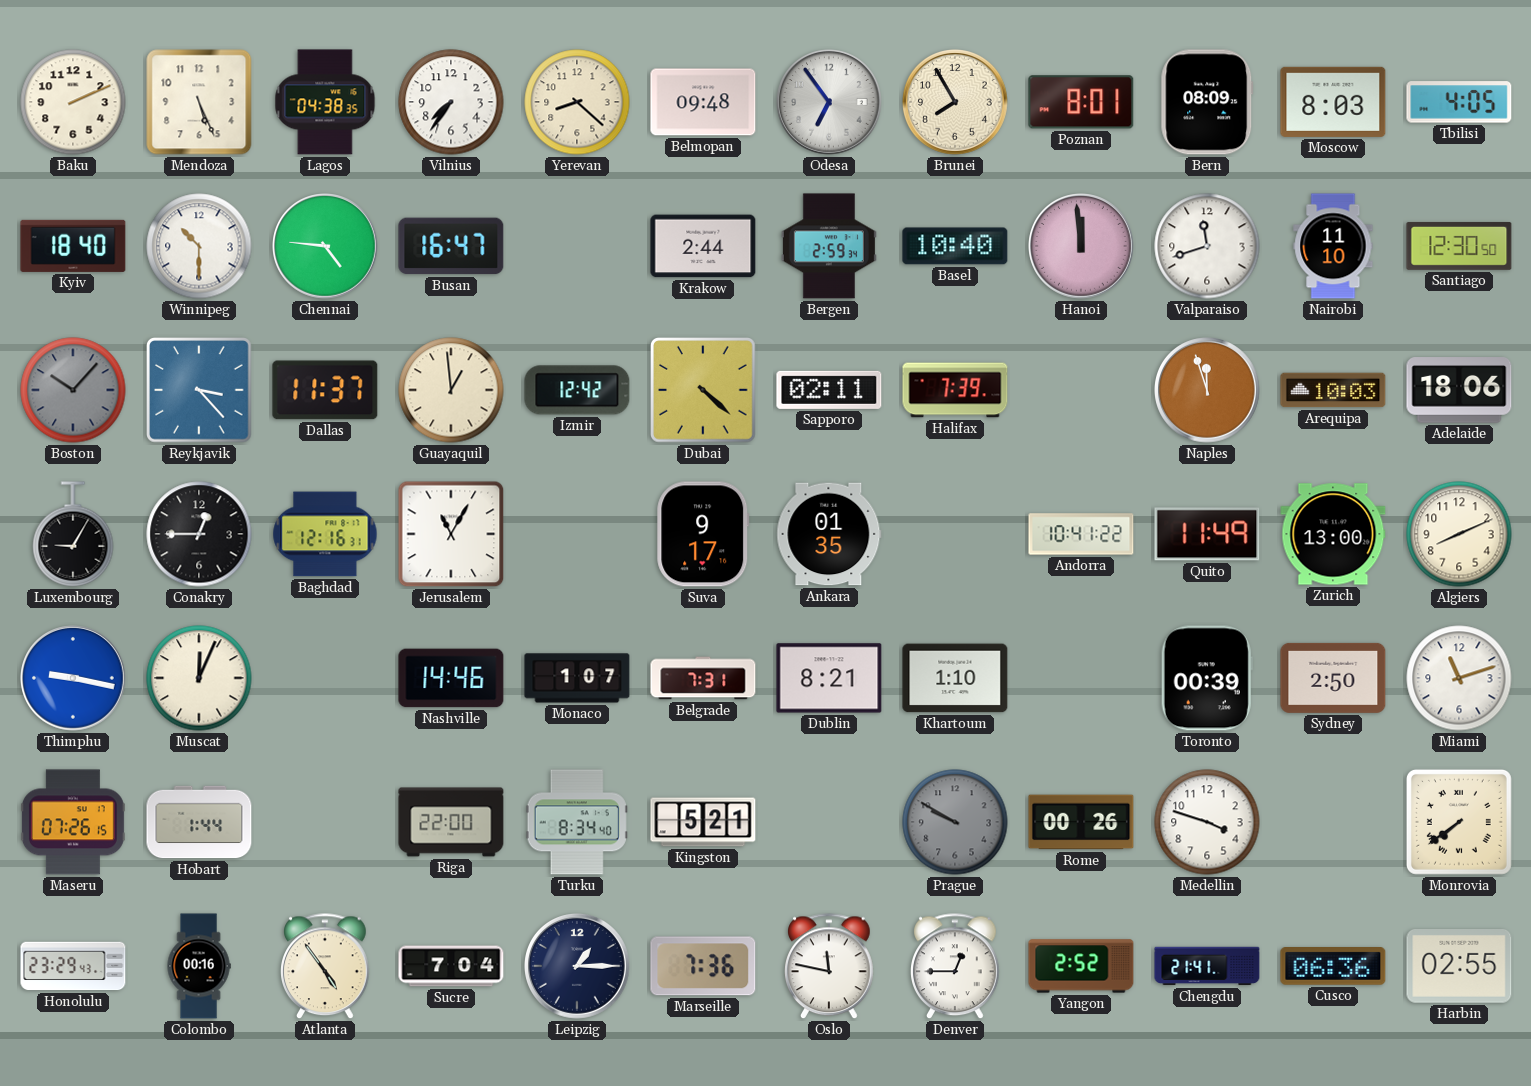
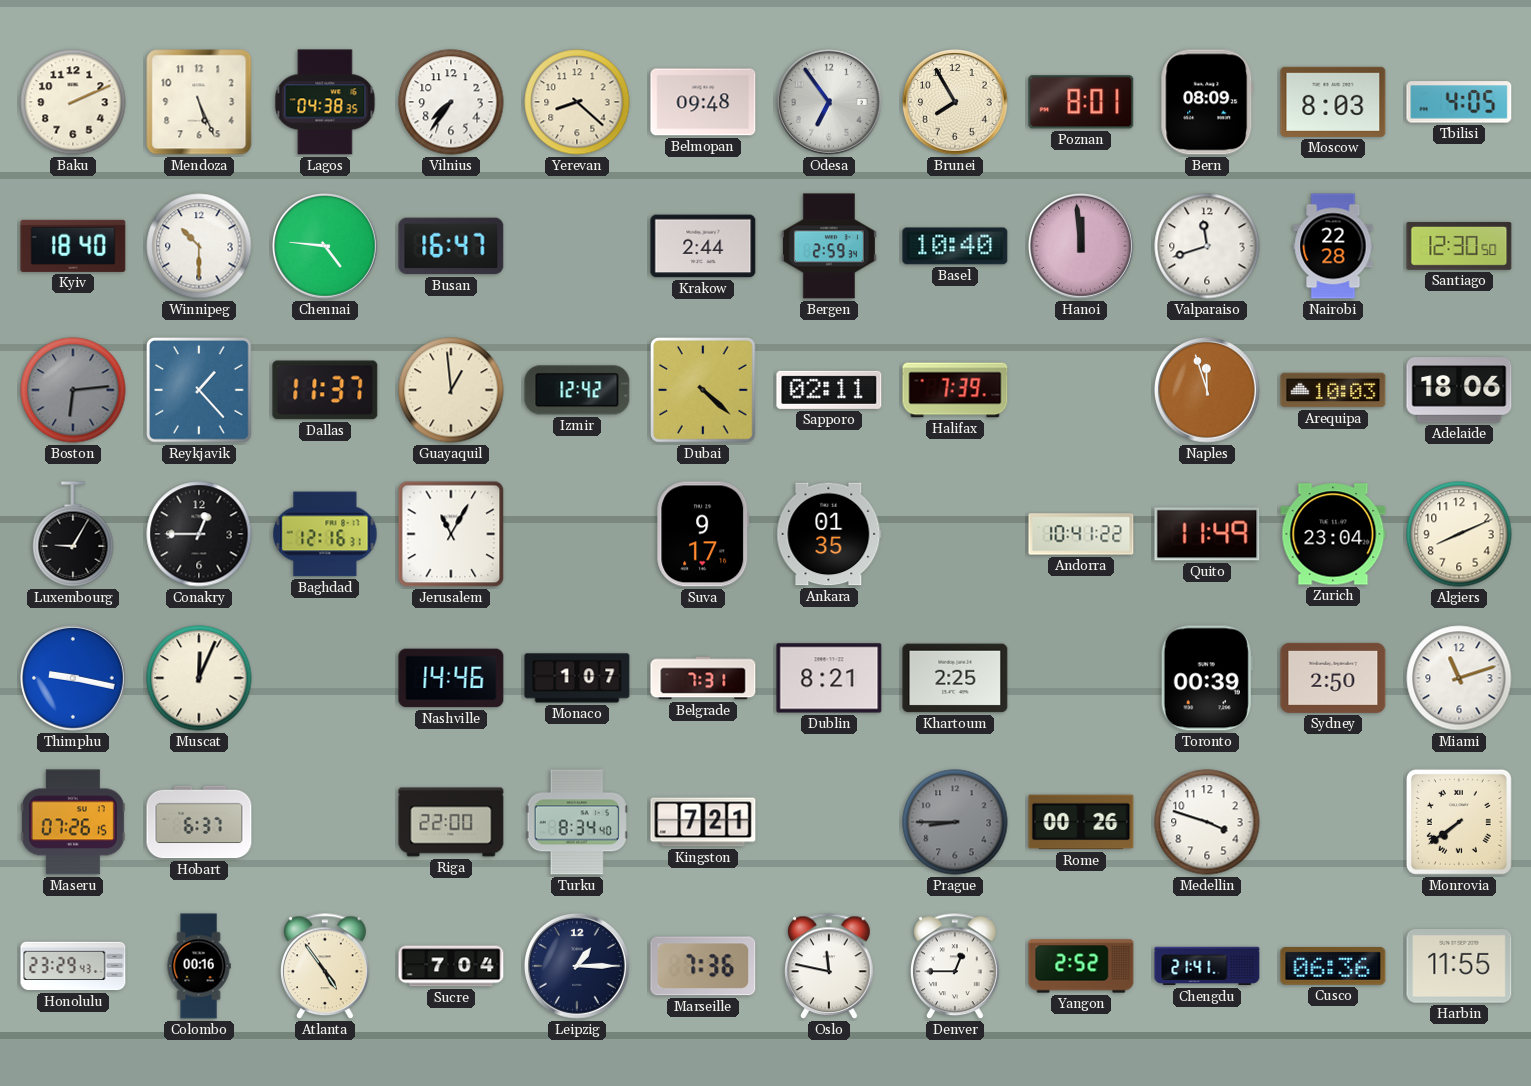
Nairobi: 11:10 -> 22:28 (1333, 246)
Boston: 10:07 -> 6:14 (73, 390)
Reykjavik: 3:23 -> 1:23 (199, 390)
Zurich: 13:00 -> 23:04 (1333, 534)
Khartoum: 1:10 -> 2:25 (955, 678)
Hobart: 1:44 -> 6:37 (199, 822)
Kingston: 5:21 -> 7:21 (703, 822)
Prague: 9:50 -> 8:45 (955, 822)
Harbin: 02:55 -> 11:55 (1459, 967)
